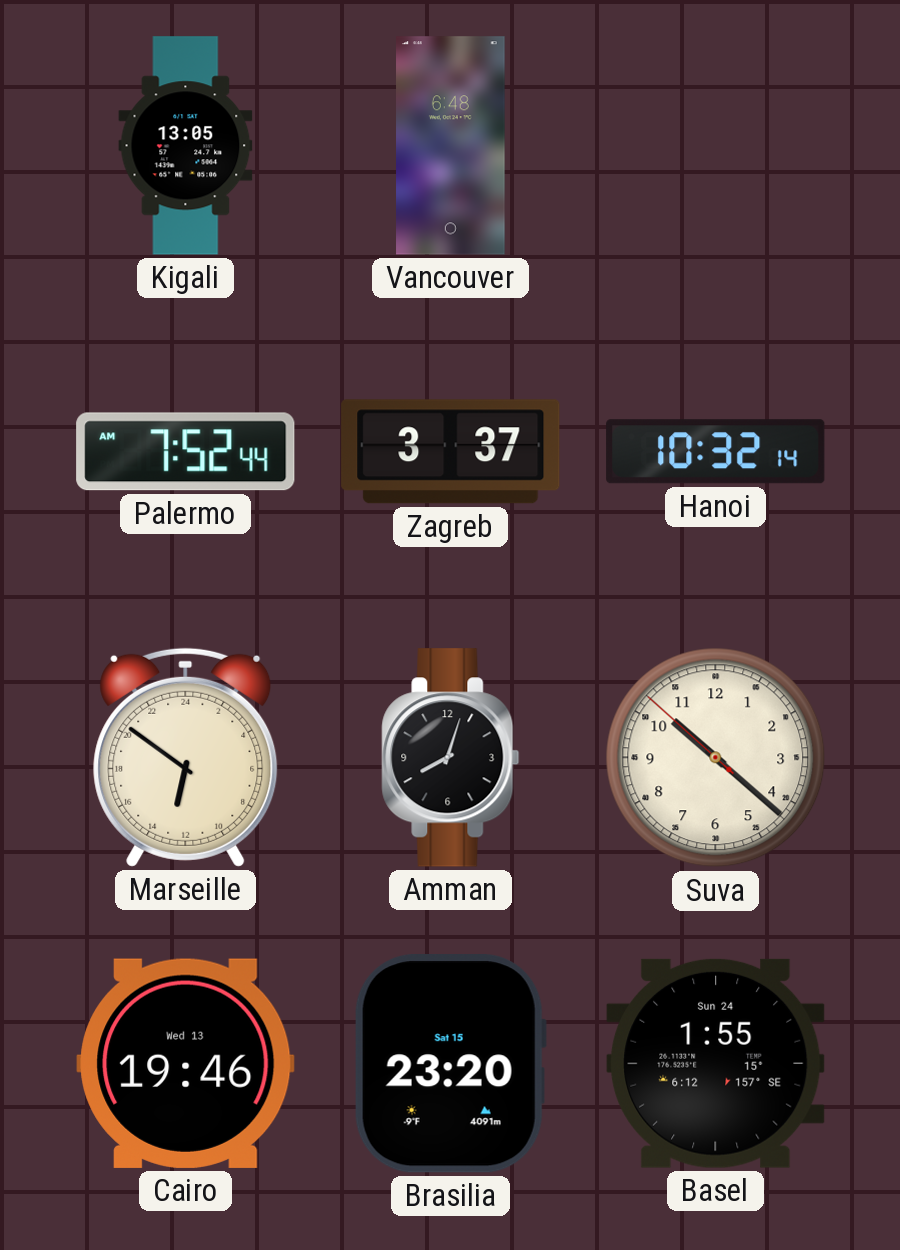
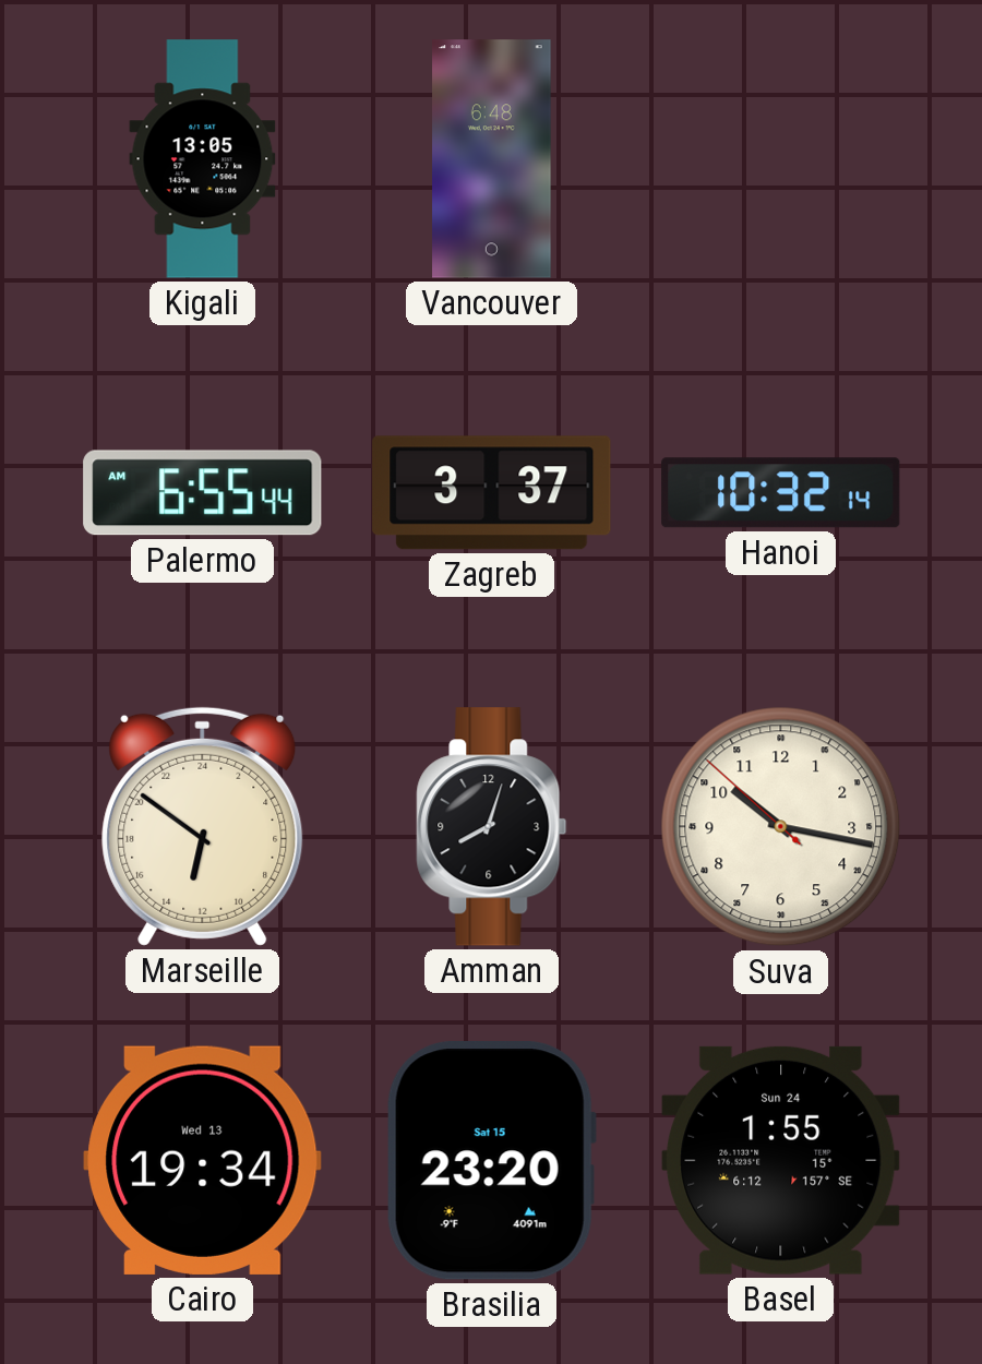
Palermo: 7:52 -> 6:55 (203, 493)
Suva: 10:21 -> 10:16 (781, 827)
Cairo: 19:46 -> 19:34 (203, 1160)
